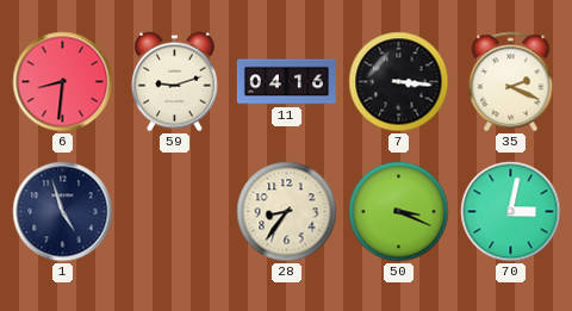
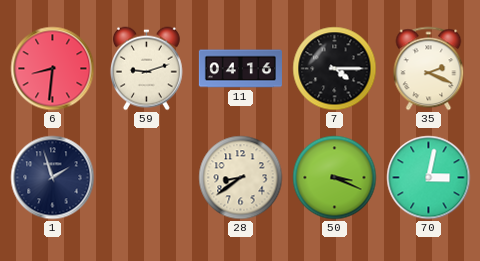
7: 3:16 -> 4:15 (335, 69)
1: 4:57 -> 1:57 (53, 178)
28: 8:36 -> 8:39 (241, 178)
